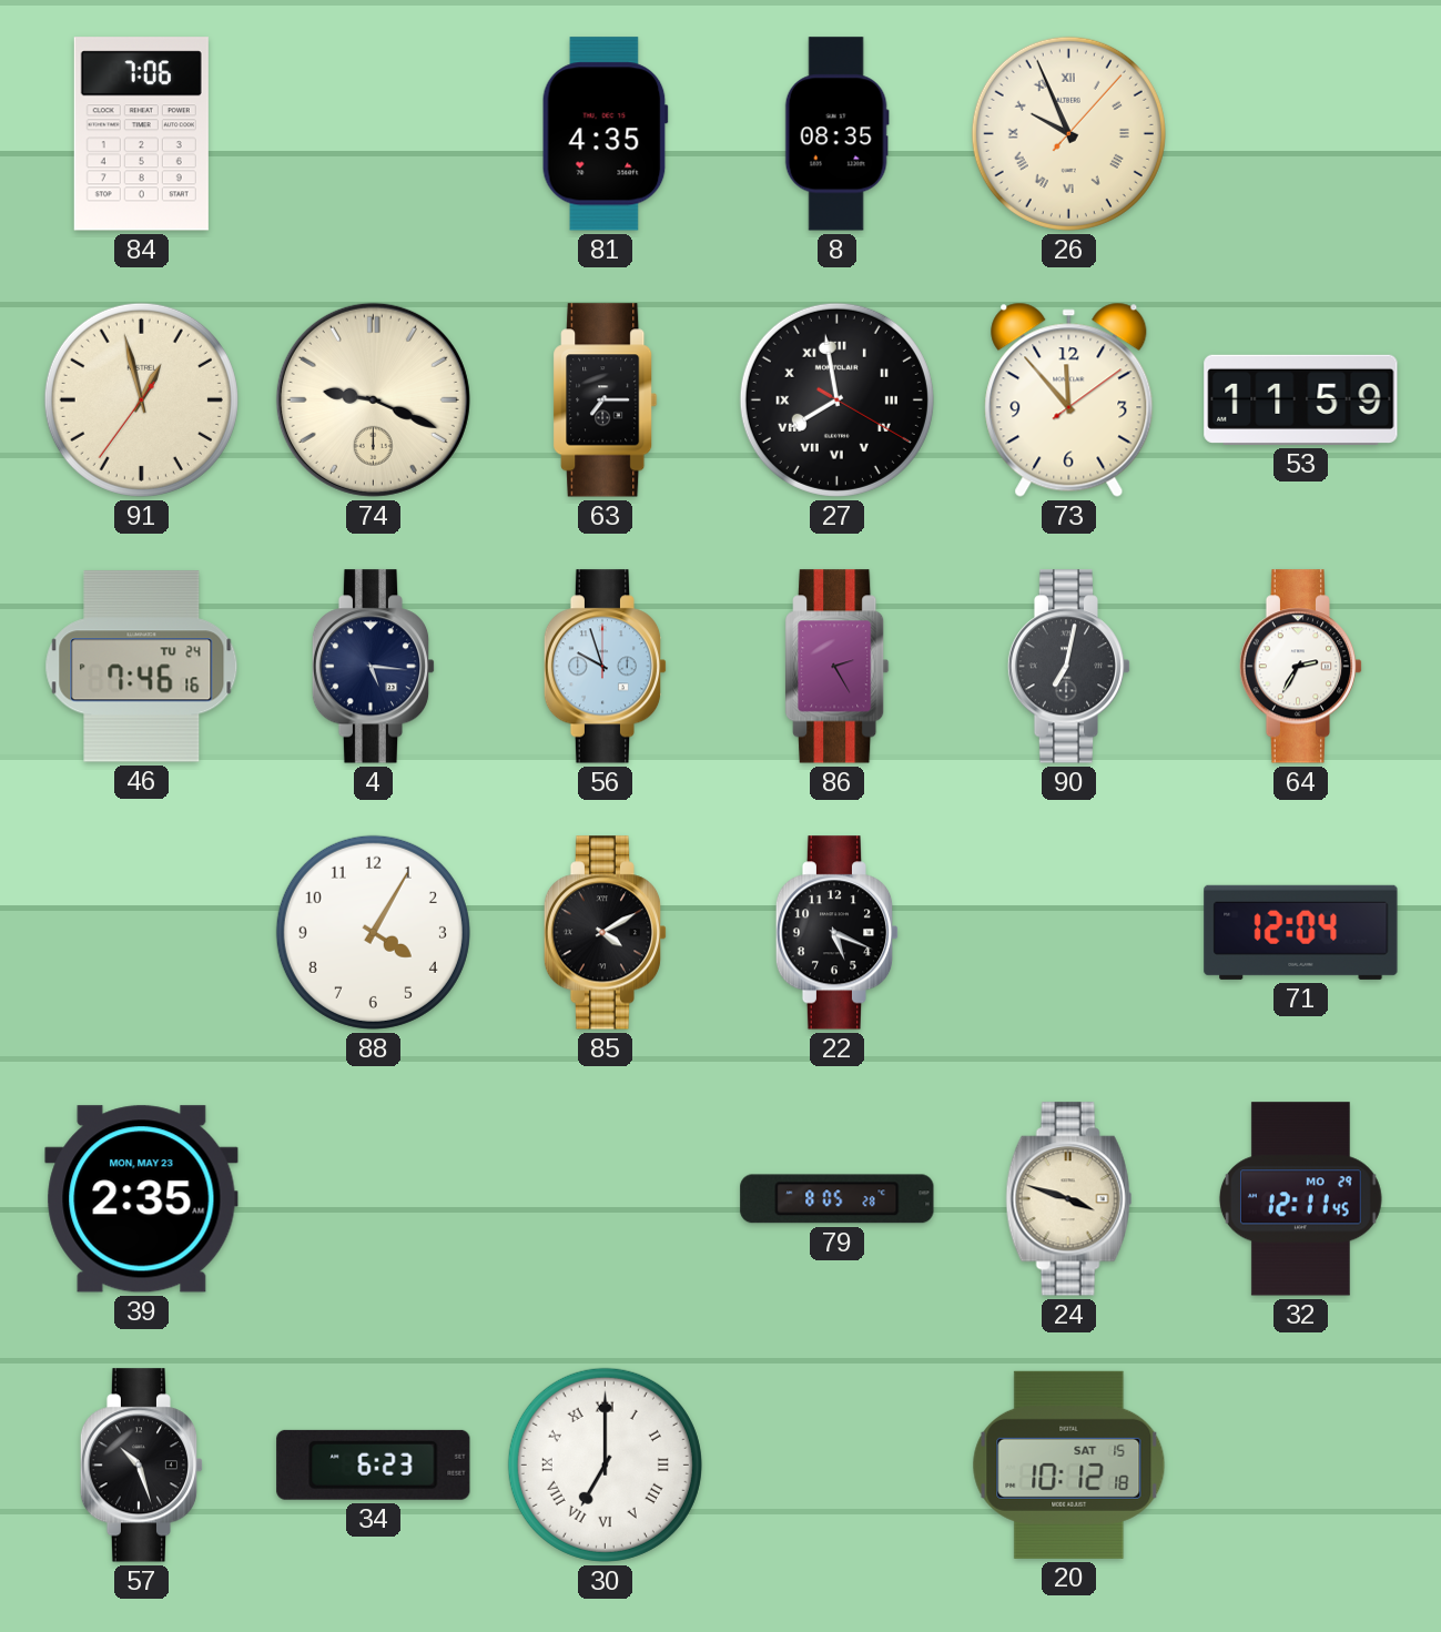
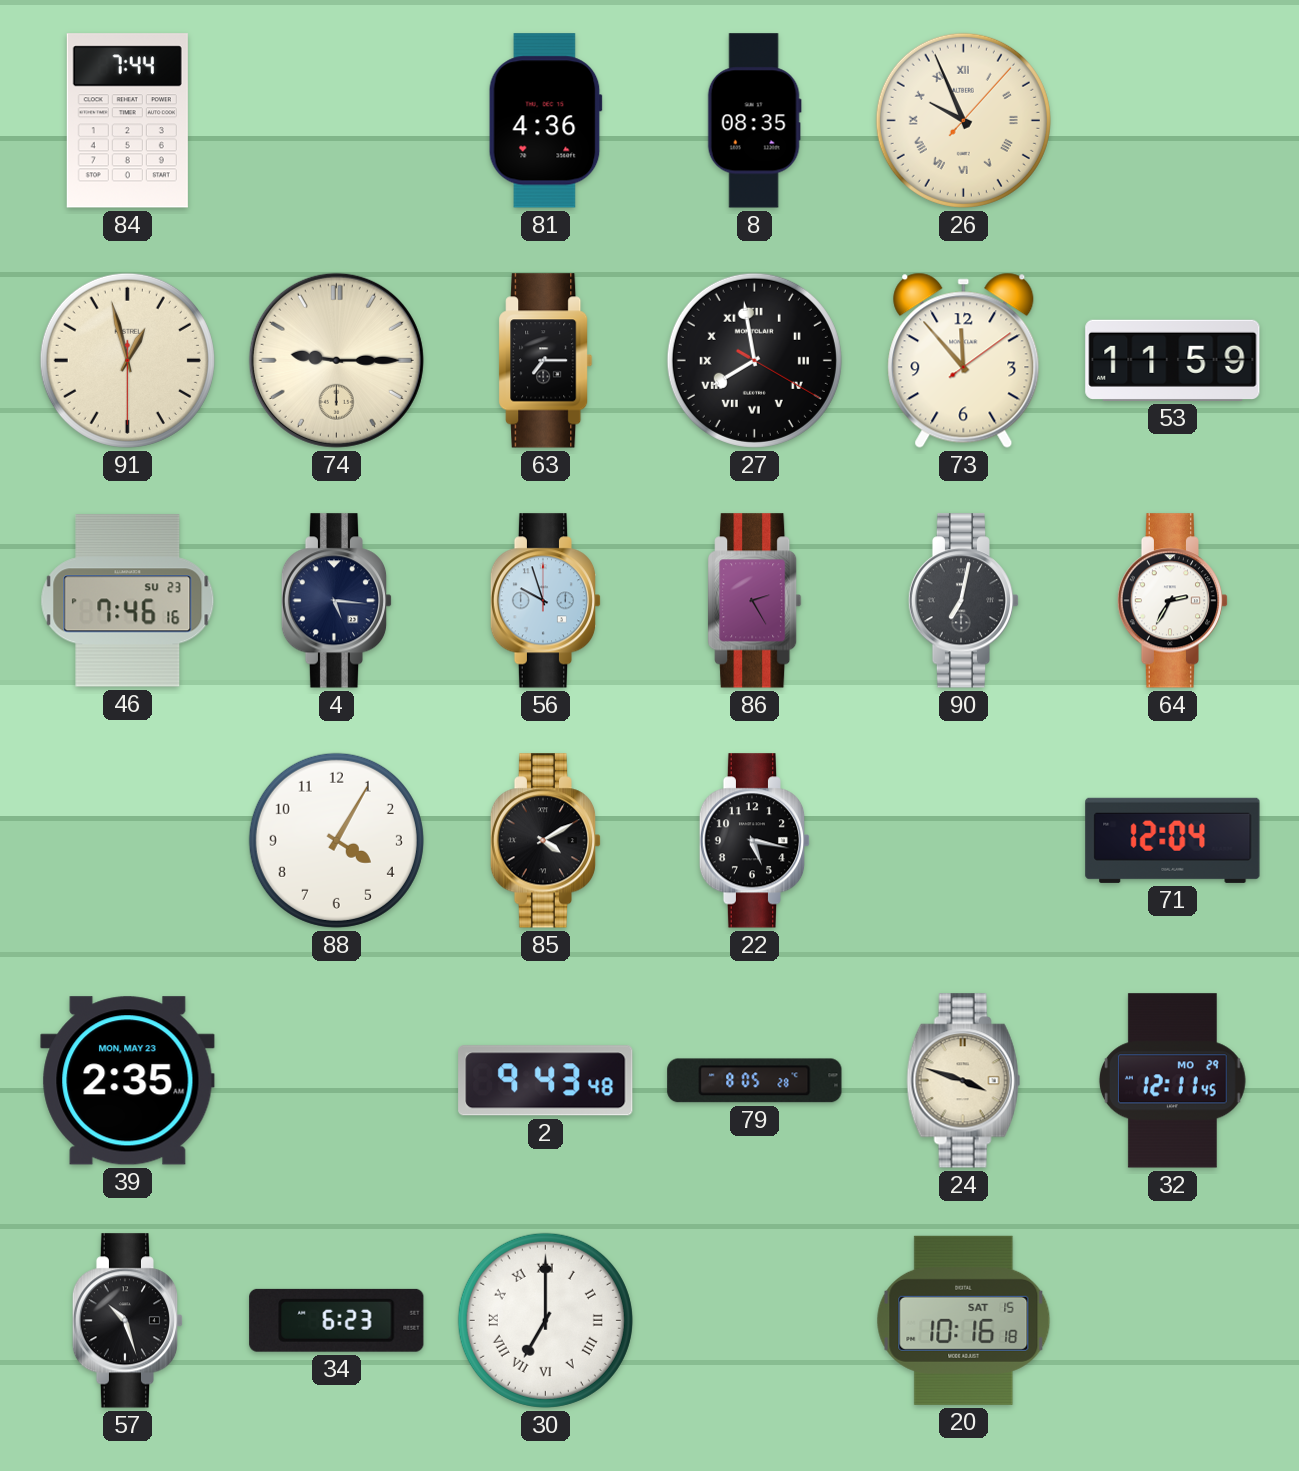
84: 7:06 -> 7:44 (127, 121)
81: 4:35 -> 4:36 (545, 121)
91: 12:57:36 -> 12:57:30 (127, 360)
74: 9:19 -> 9:15 (336, 360)
46 date: TU 24 -> SU 23 (128, 601)
22: 5:19 -> 5:17 (755, 841)
2: none -> 9:43 (546, 1081)
20: 10:12 -> 10:16 (964, 1320)
